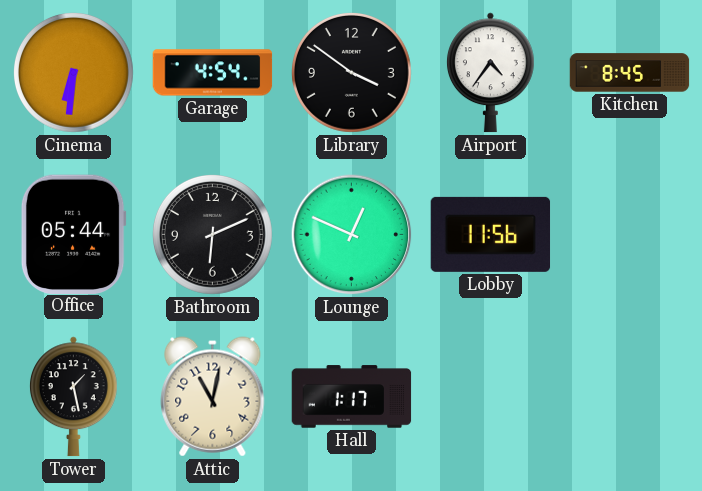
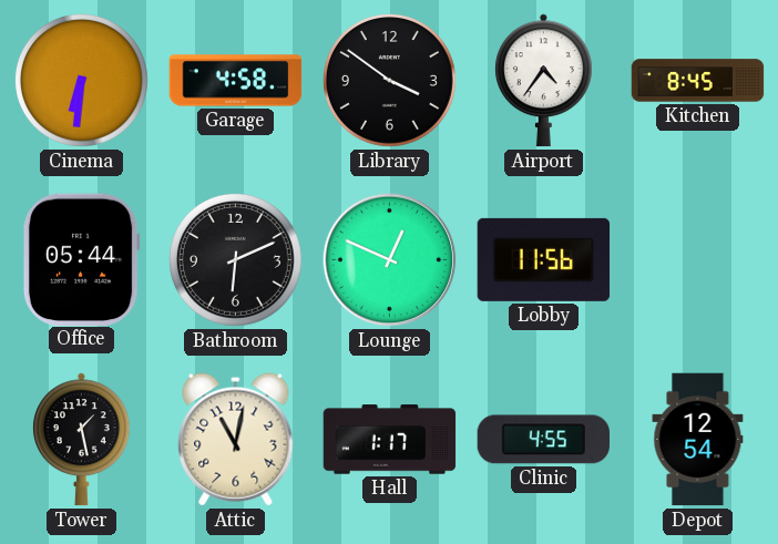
Garage: 4:54 -> 4:58 (236, 81)
Clinic: none -> 4:55 (543, 440)
Depot: none -> 12:54 (698, 440)
